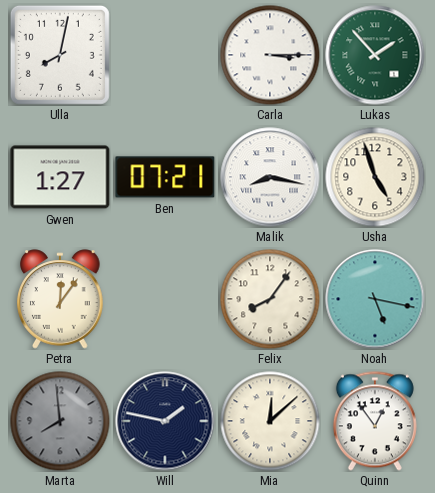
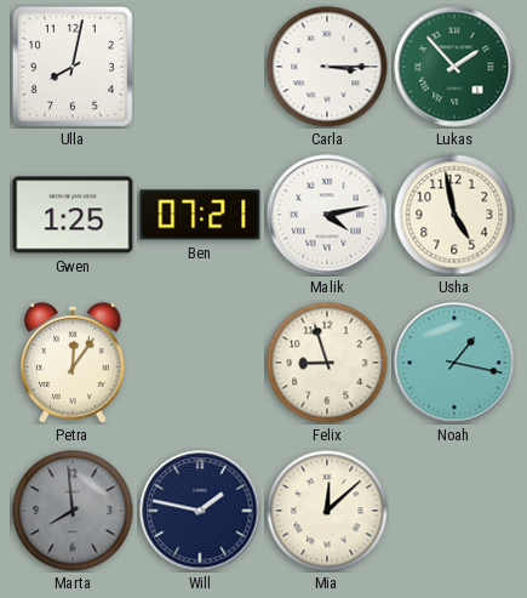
Gwen: 1:27 -> 1:25 (73, 215)
Malik: 8:17 -> 4:13 (327, 215)
Usha: 4:57 -> 4:58 (454, 215)
Felix: 8:06 -> 8:57 (327, 363)
Noah: 5:17 -> 1:17 (454, 363)
Quinn: 12:54 -> none (375, 421)
